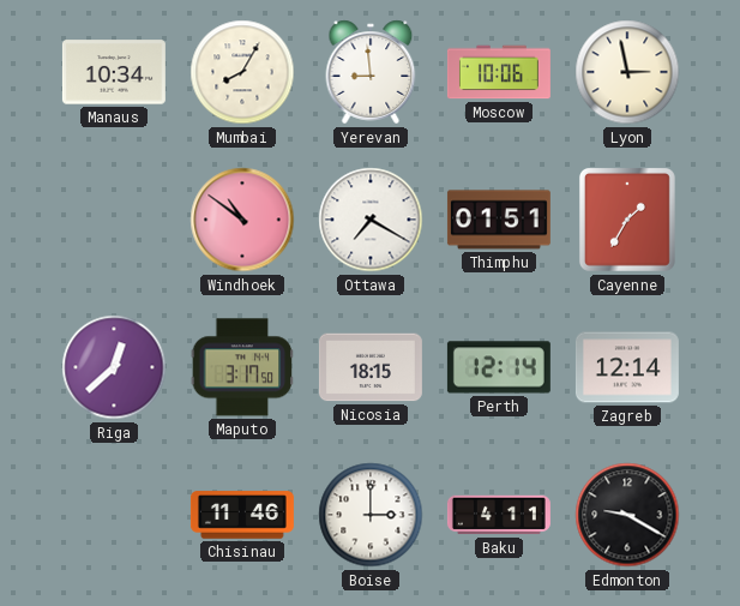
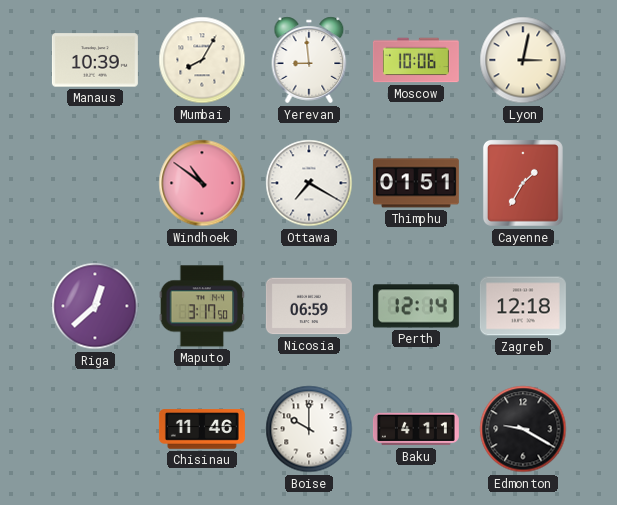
Manaus: 10:34 -> 10:39 (95, 60)
Lyon: 2:58 -> 3:02 (523, 60)
Nicosia: 18:15 -> 06:59 (309, 306)
Zagreb: 12:14 -> 12:18 (523, 306)
Boise: 3:00 -> 10:00 (309, 429)
